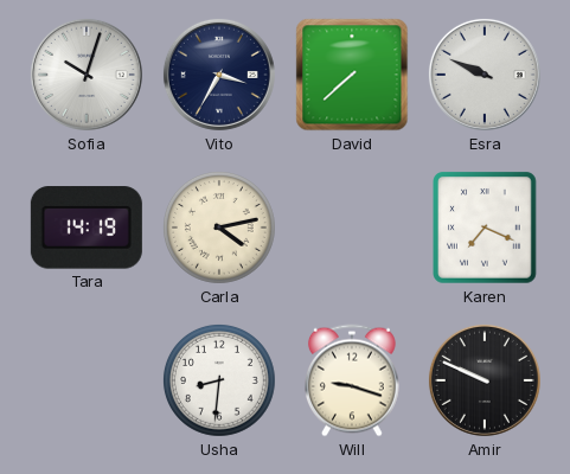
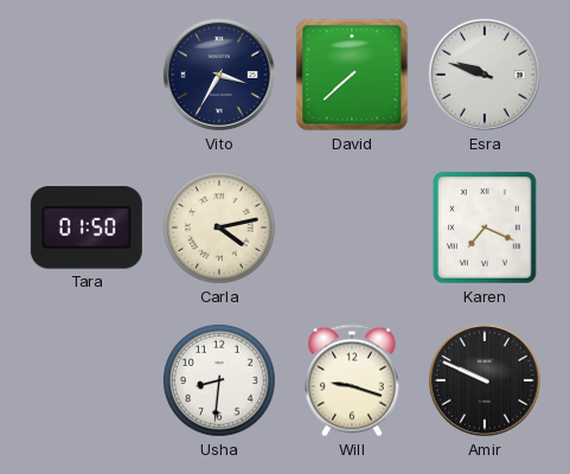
Sofia: 10:03 -> none (87, 75)
Esra: 9:49 -> 9:48 (485, 75)
Tara: 14:19 -> 01:50 (87, 228)
